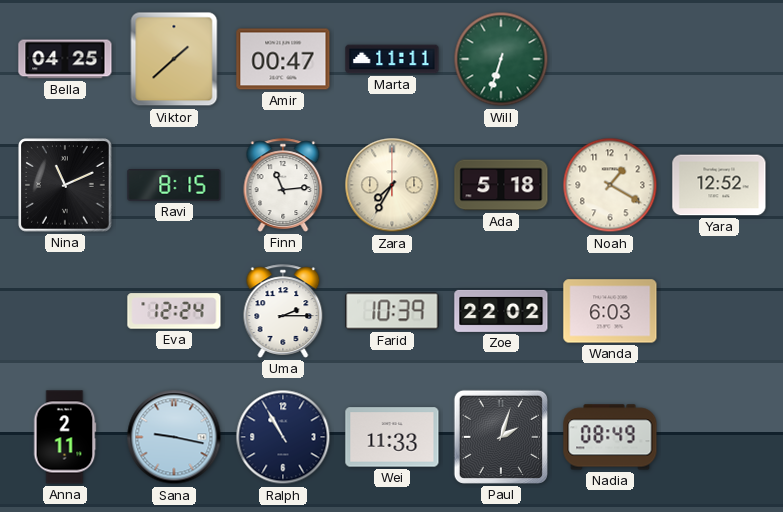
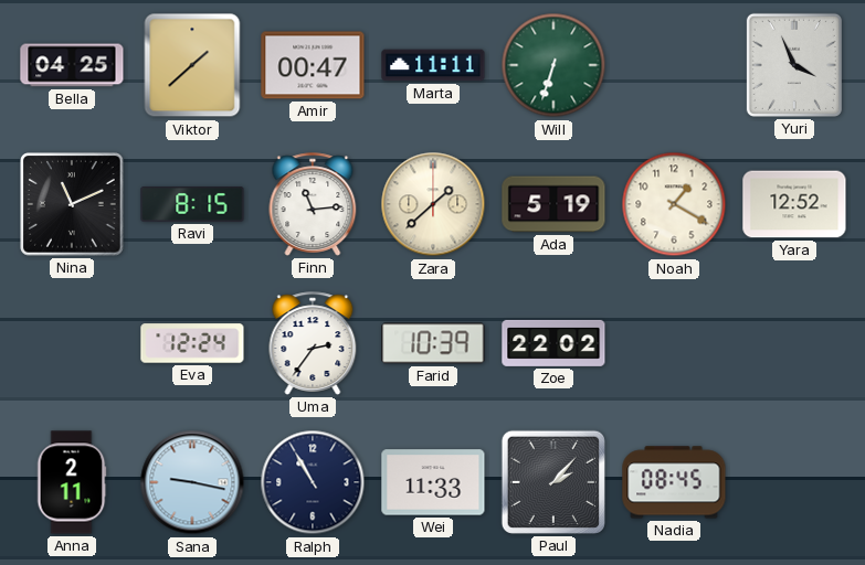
Yuri: none -> 3:56 (794, 65)
Zara: 7:35 -> 1:38 (433, 204)
Ada: 5:18 -> 5:19 (553, 204)
Uma: 2:15 -> 2:36 (313, 343)
Wanda: 6:03 -> none (610, 311)
Paul: 2:03 -> 2:07 (553, 482)
Nadia: 08:49 -> 08:45 (674, 482)
